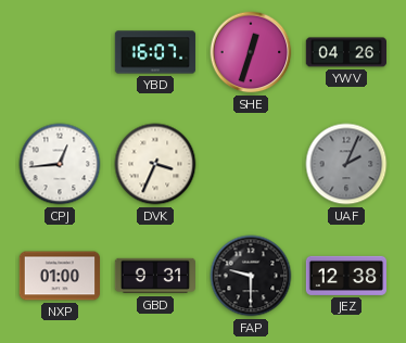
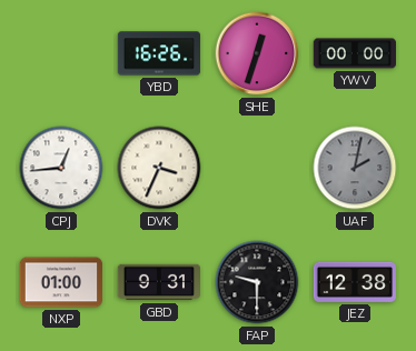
YBD: 16:07 -> 16:26 (159, 53)
YWV: 04:26 -> 00:00 (354, 53)
UAF: 2:04 -> 2:02 (355, 168)
